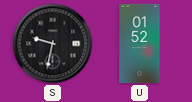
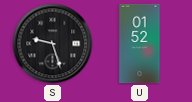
S: 9:32 -> 9:27 (53, 44)
